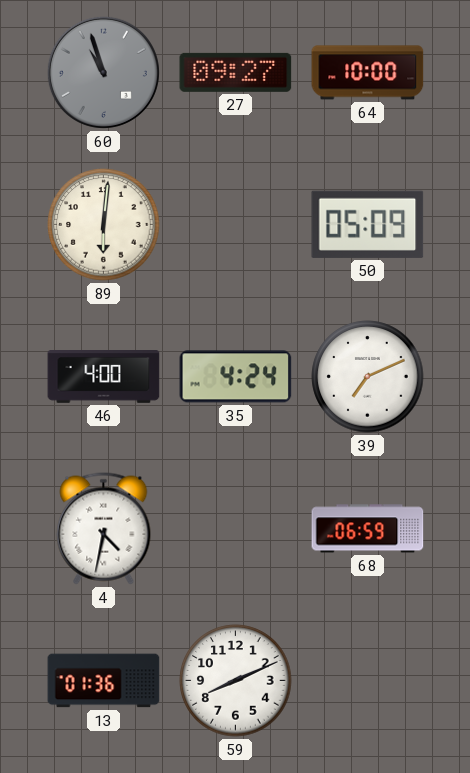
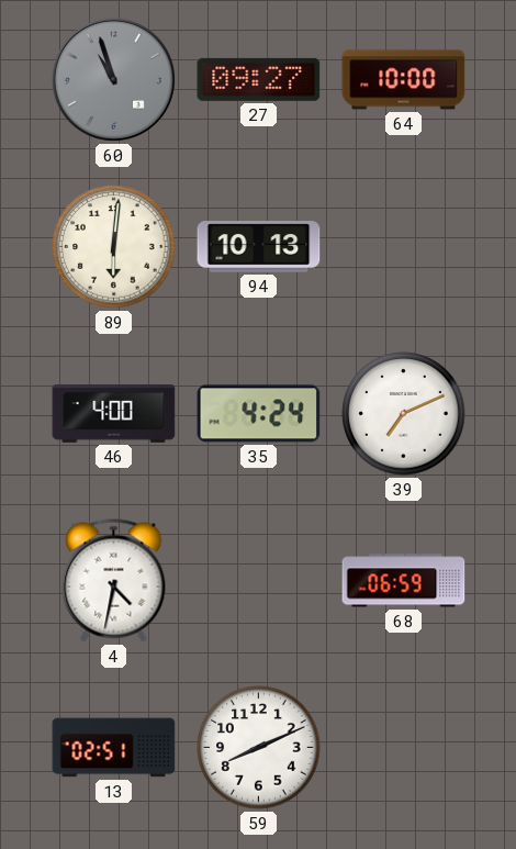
94: none -> 10:13 (259, 247)
50: 05:09 -> none (368, 224)
13: 01:36 -> 02:51 (114, 748)
